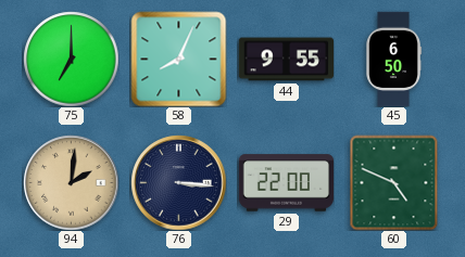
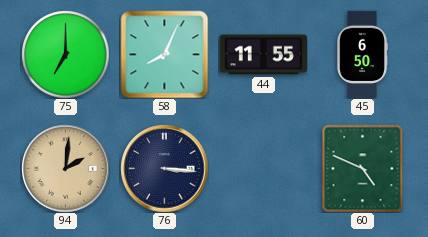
44: 9:55 -> 11:55 (263, 55)
29: 22:00 -> none (286, 183)
